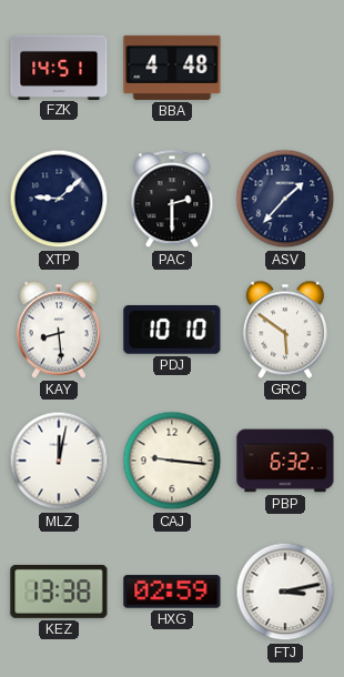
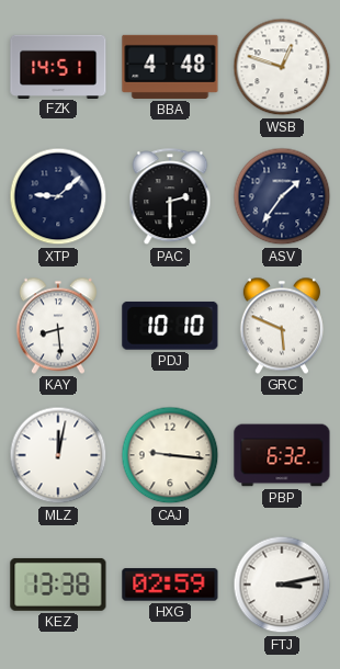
WSB: none -> 12:48 (282, 67)
ASV: 1:37 -> 1:36 (282, 196)
GRC: 5:51 -> 5:49 (282, 326)
